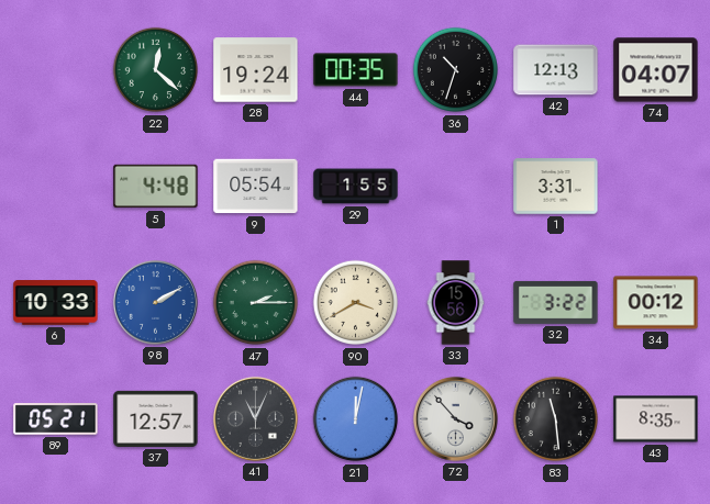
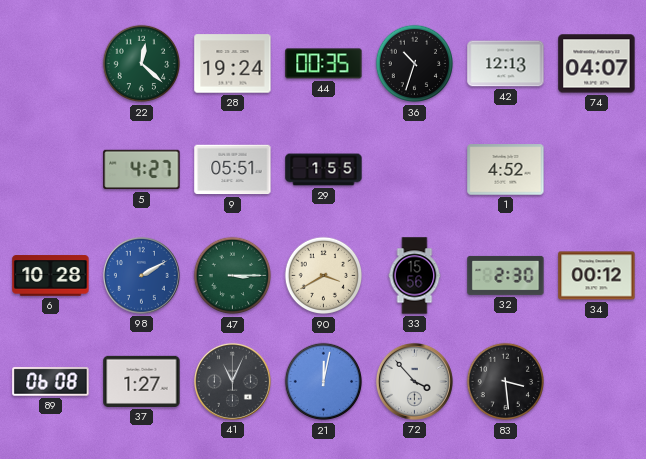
5: 4:48 -> 4:27 (142, 170)
9: 05:54 -> 05:51 (233, 170)
1: 3:31 -> 4:52 (506, 170)
6: 10:33 -> 10:28 (51, 276)
47: 2:15 -> 3:15 (233, 276)
32: 3:22 -> 2:30 (506, 275)
89: 05:21 -> 06:08 (51, 382)
37: 12:57 -> 1:27 (142, 381)
83: 11:29 -> 3:29 (506, 382)
43: 8:35 -> none (656, 419)
